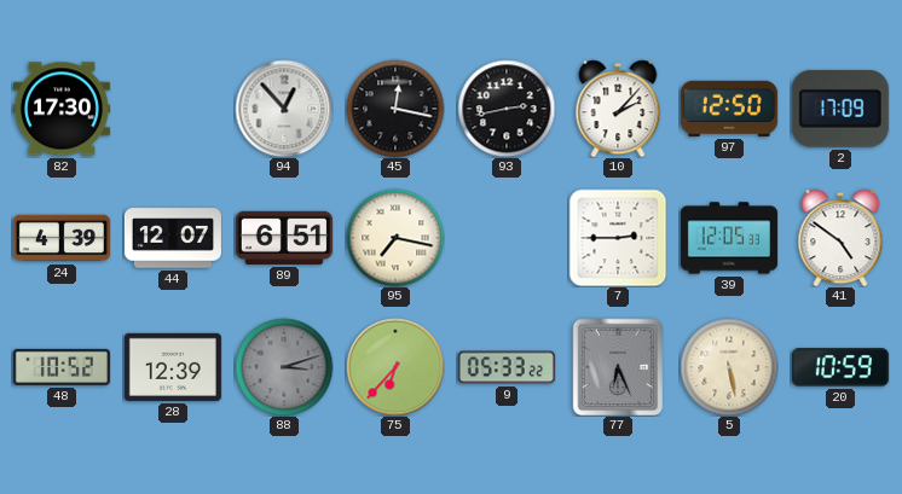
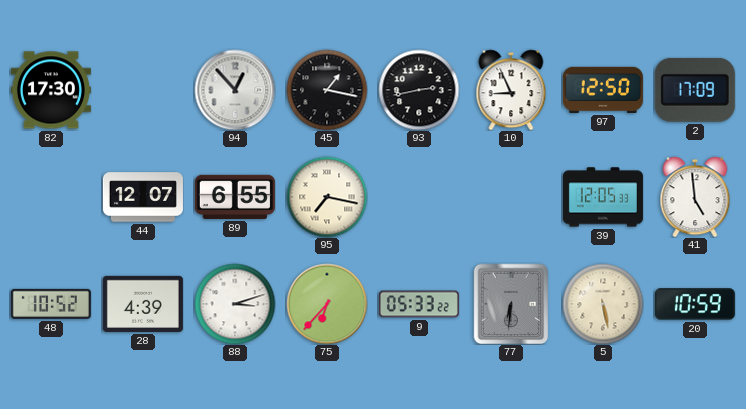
45: 12:17 -> 1:17 (327, 90)
10: 2:07 -> 8:56 (511, 90)
24: 4:39 -> none (62, 238)
89: 6:51 -> 6:55 (235, 197)
7: 2:45 -> none (618, 238)
41: 4:51 -> 4:59 (695, 197)
28: 12:39 -> 4:39 (143, 304)
88 dial: grey -> white (235, 304)
77: 6:26 -> 6:31 (511, 304)
